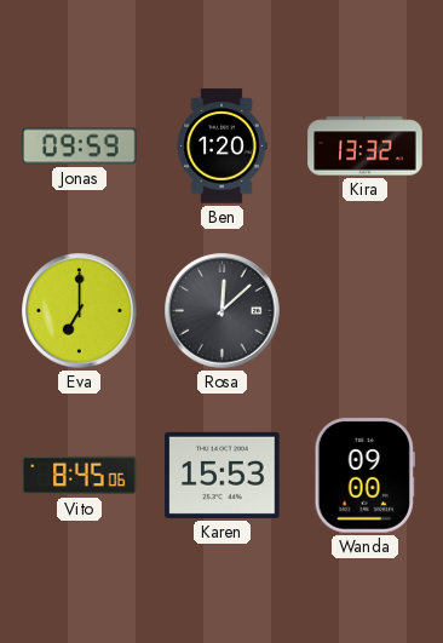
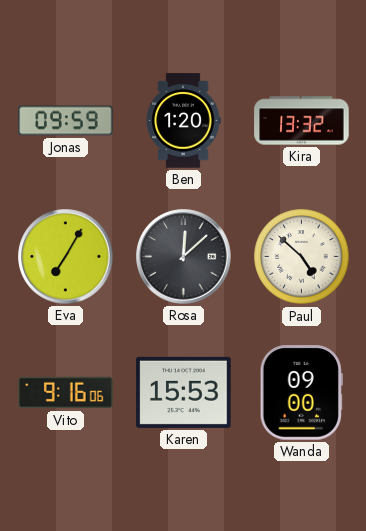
Eva: 7:00 -> 7:05 (66, 257)
Paul: none -> 4:52 (302, 257)
Vito: 8:45 -> 9:16 (66, 393)
